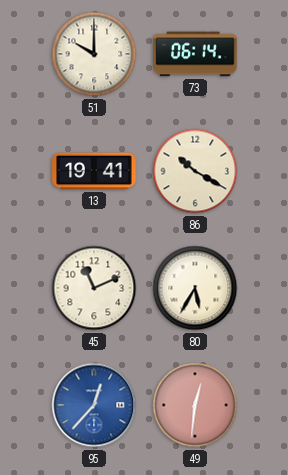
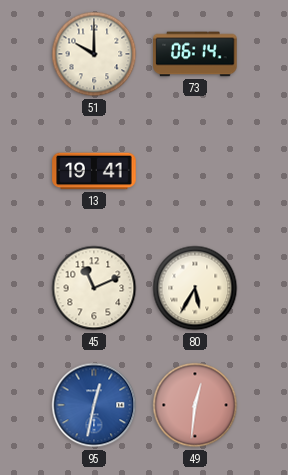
86: 10:20 -> none (195, 171)
95: 12:37 -> 12:32 (94, 405)
